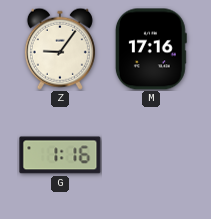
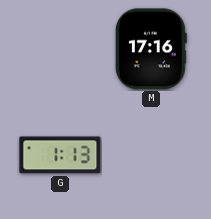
Z: 9:06 -> none (60, 49)
G: 1:16 -> 1:13 (60, 155)
